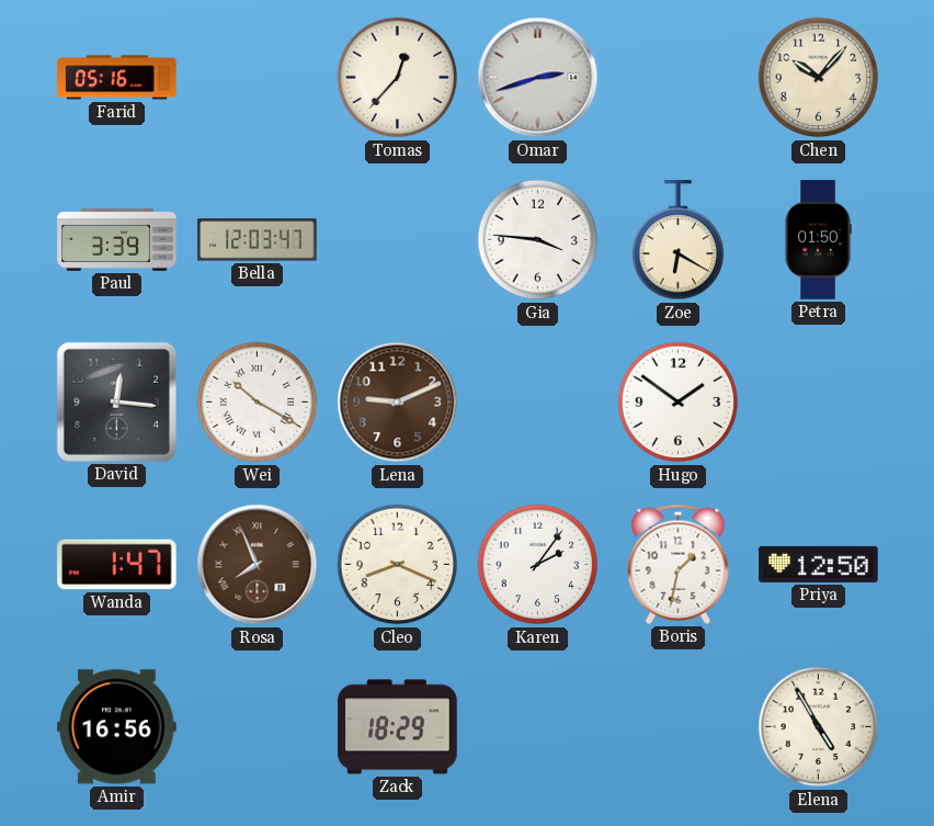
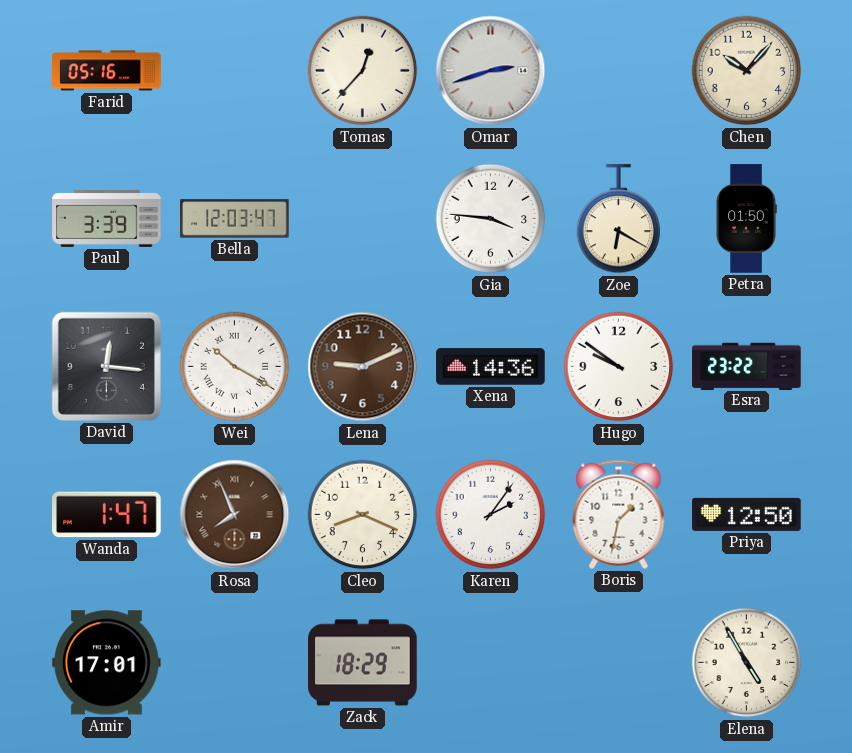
Xena: none -> 14:36 (491, 367)
Hugo: 1:51 -> 9:51 (619, 367)
Esra: none -> 23:22 (747, 366)
Amir: 16:56 -> 17:01 (107, 663)
